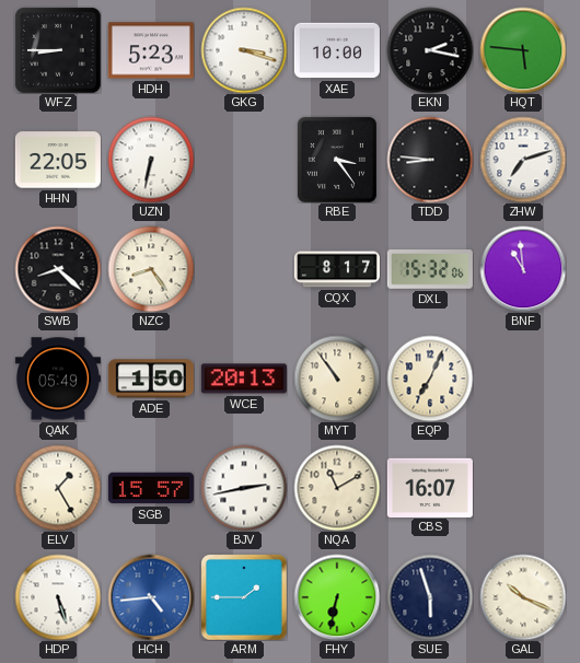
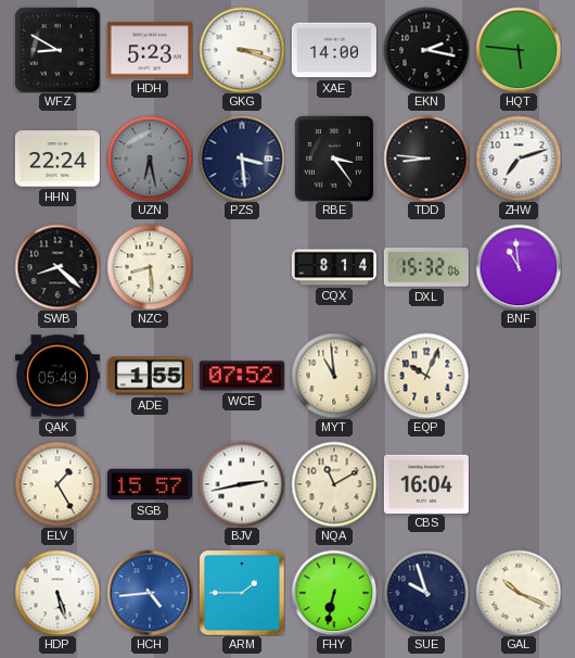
WFZ: 8:45 -> 8:50 (58, 50)
XAE: 10:00 -> 14:00 (334, 50)
HHN: 22:05 -> 22:24 (58, 159)
UZN: 6:32 -> 6:28 (150, 159)
UZN dial: white -> grey (150, 159)
PZS: none -> 3:29 (242, 159)
NZC: 8:24 -> 8:29 (150, 267)
CQX: 8:17 -> 8:14 (334, 267)
ADE: 1:50 -> 1:55 (150, 376)
WCE: 20:13 -> 07:52 (242, 376)
MYT: 10:54 -> 10:59 (334, 376)
EQP: 7:04 -> 10:04 (426, 376)
CBS: 16:07 -> 16:04 (426, 483)
SUE: 5:57 -> 9:57 (426, 593)
